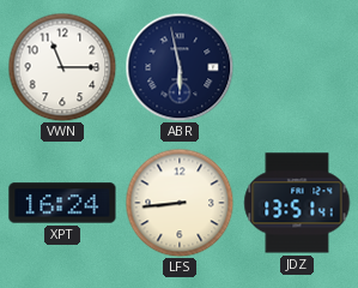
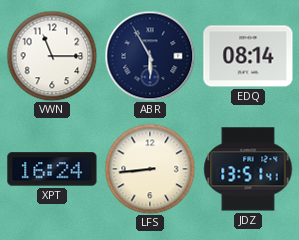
ABR: 5:58 -> 5:55 (150, 56)
EDQ: none -> 08:14 (248, 56)
